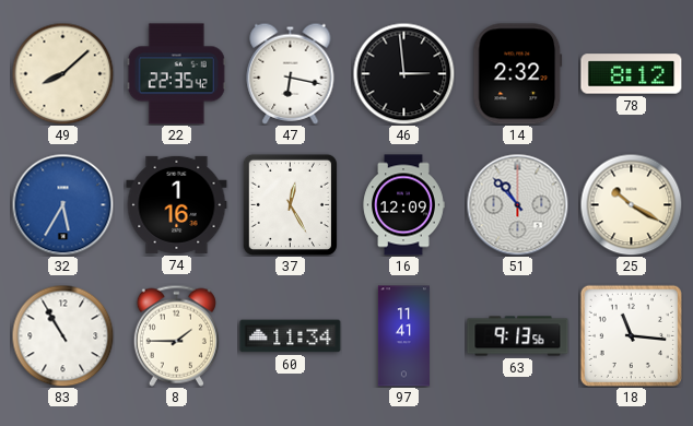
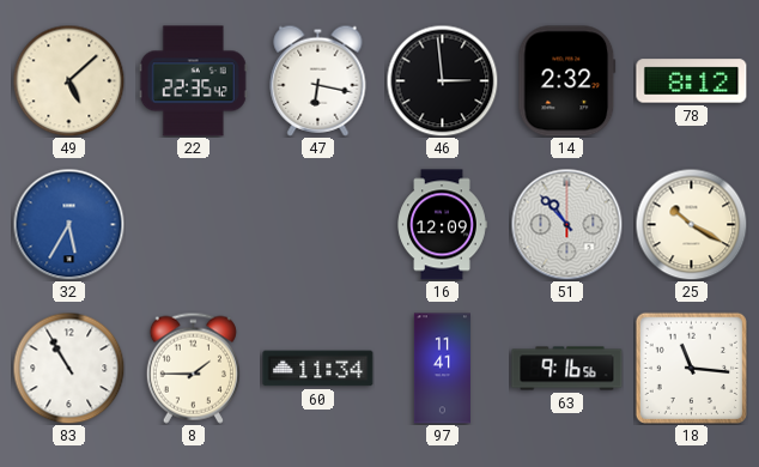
49: 8:08 -> 5:08 (68, 80)
74: 1:16 -> none (177, 204)
37: 12:25 -> none (290, 204)
63: 9:13 -> 9:16 (567, 369)
